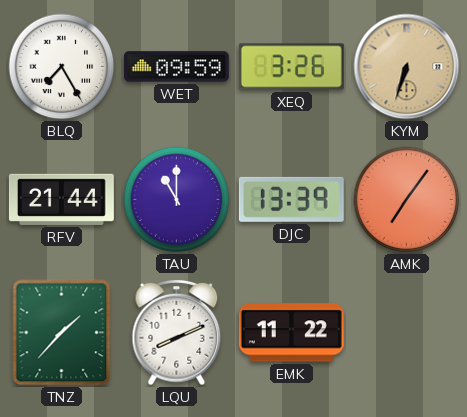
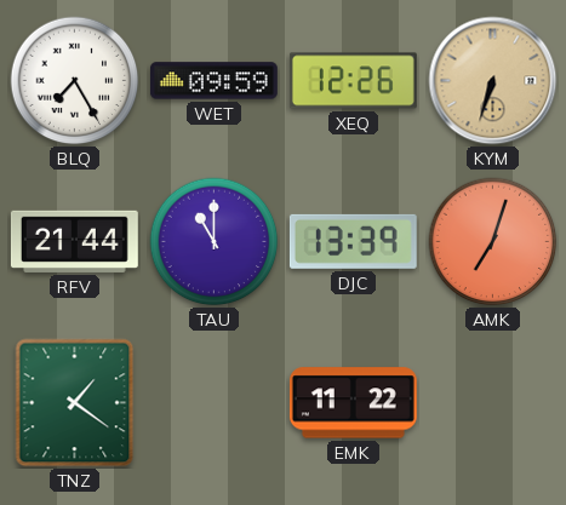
XEQ: 3:26 -> 12:26 (353, 81)
AMK: 7:06 -> 7:03 (493, 242)
TNZ: 1:37 -> 1:21 (75, 403)
LQU: 8:11 -> none (177, 333)
